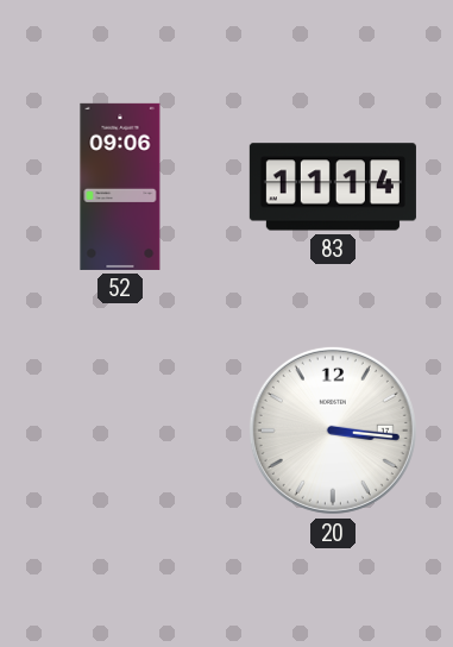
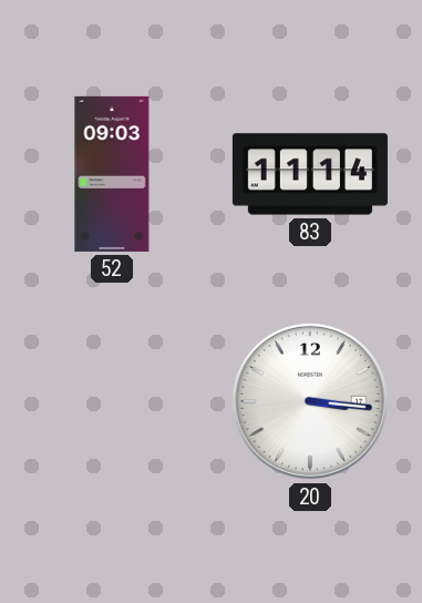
52: 09:06 -> 09:03 (112, 174)
